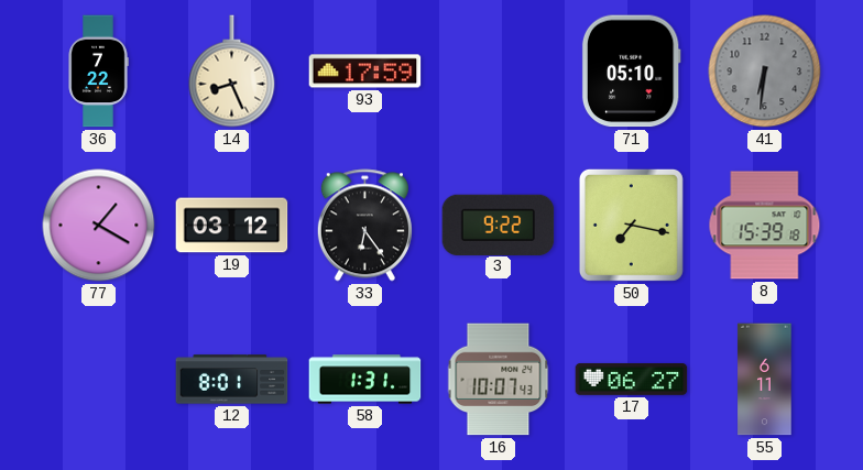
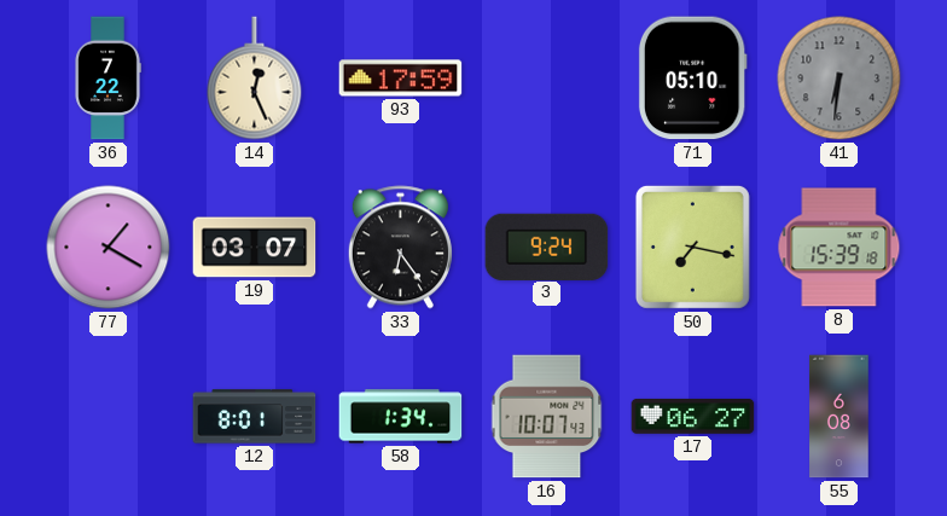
14: 8:26 -> 12:26 (255, 79)
19: 03:12 -> 03:07 (255, 248)
3: 9:22 -> 9:24 (547, 247)
58: 1:31 -> 1:34 (401, 417)
55: 6:11 -> 6:08 (839, 417)
